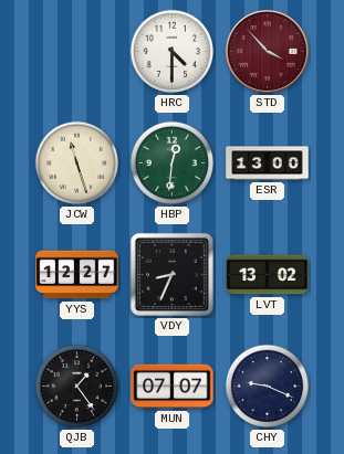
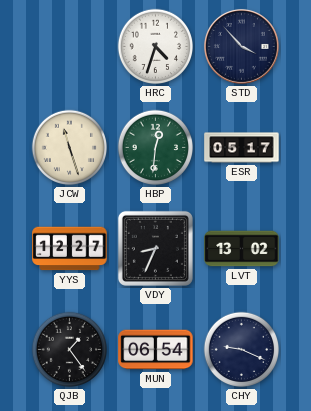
HRC: 4:30 -> 4:33 (156, 47)
STD dial: burgundy -> navy (241, 46)
ESR: 13:00 -> 05:17 (242, 148)
MUN: 07:07 -> 06:54 (156, 350)
